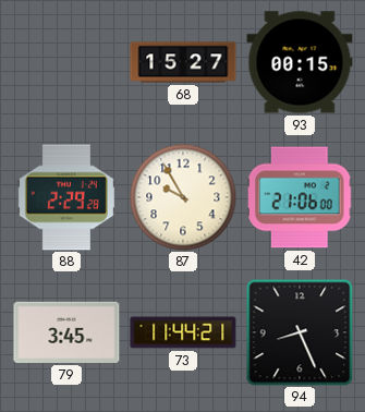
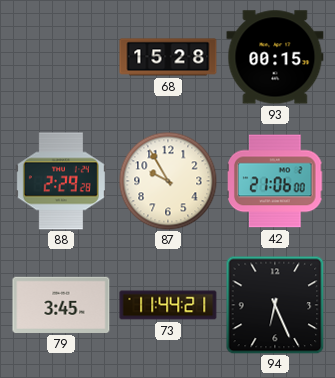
68: 15:27 -> 15:28 (168, 57)
94: 8:26 -> 6:26 (275, 305)
